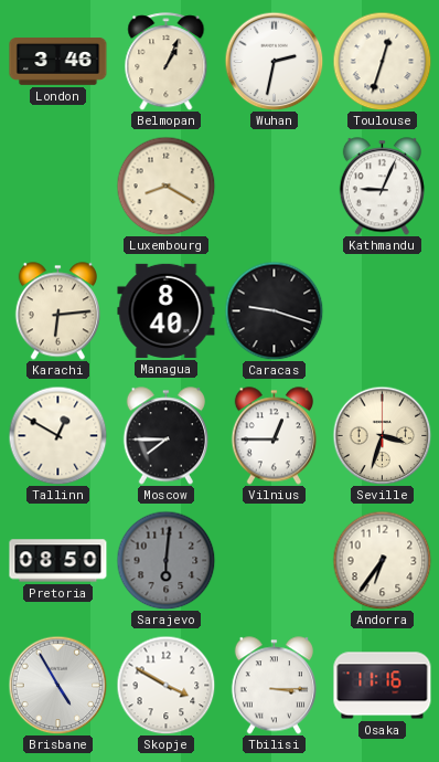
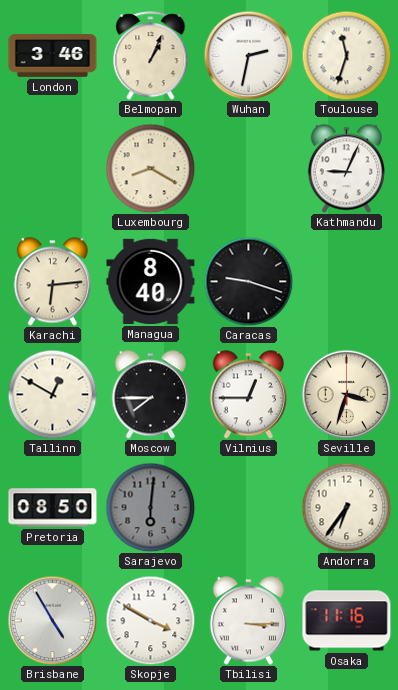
Toulouse: 12:33 -> 11:33 (346, 55)
